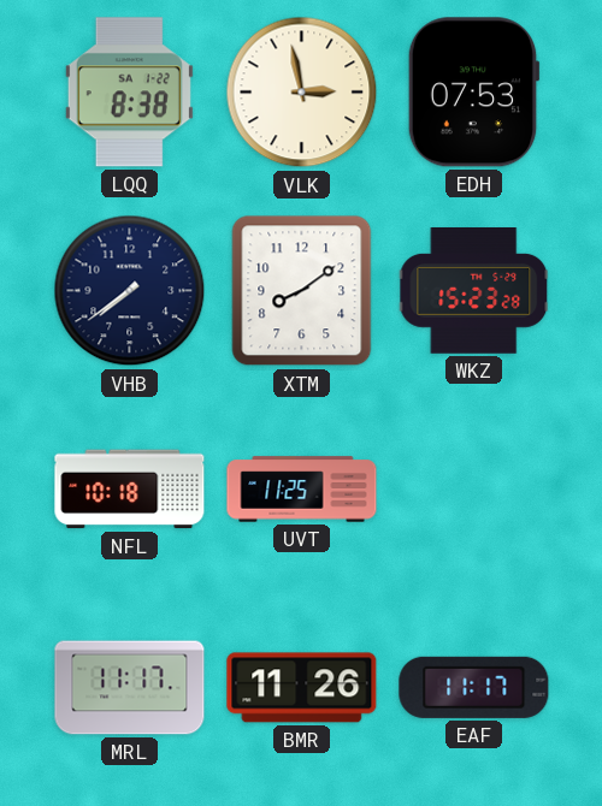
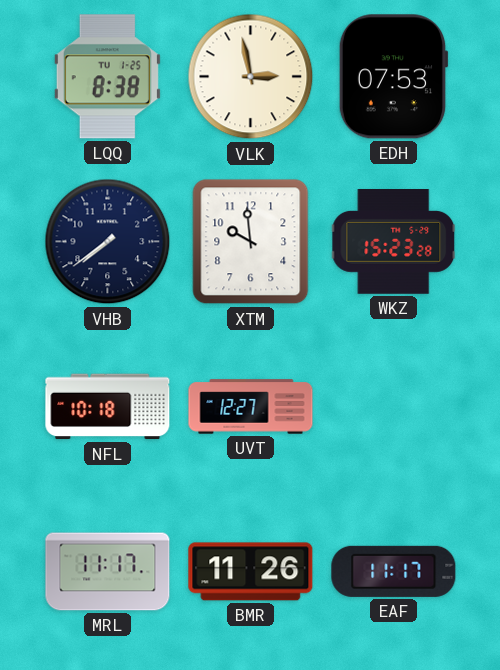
LQQ date: SA 1-22 -> TU 1-25 (107, 77)
XTM: 8:09 -> 9:59 (251, 242)
UVT: 11:25 -> 12:27 (251, 407)
